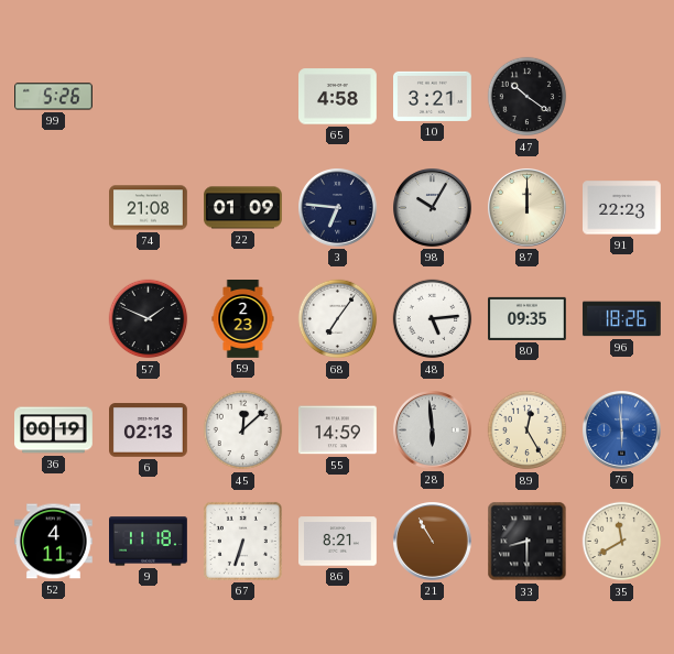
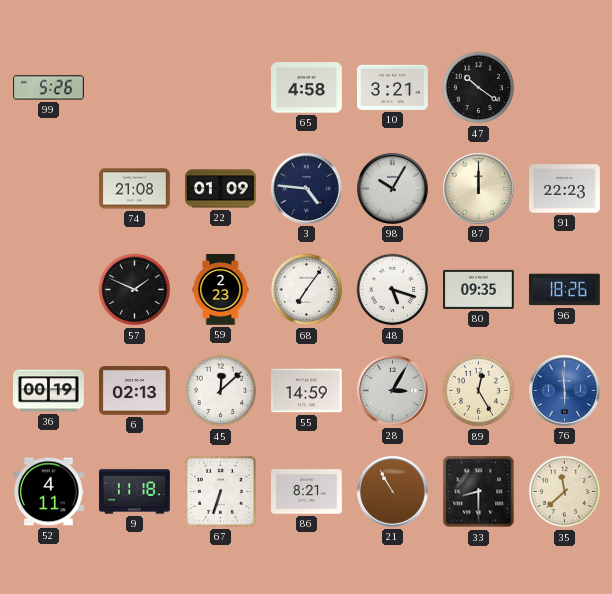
3: 6:46 -> 4:46 (307, 189)
48: 5:14 -> 5:18 (393, 290)
28: 5:59 -> 3:05 (393, 391)
35: 11:40 -> 11:38 (565, 492)
